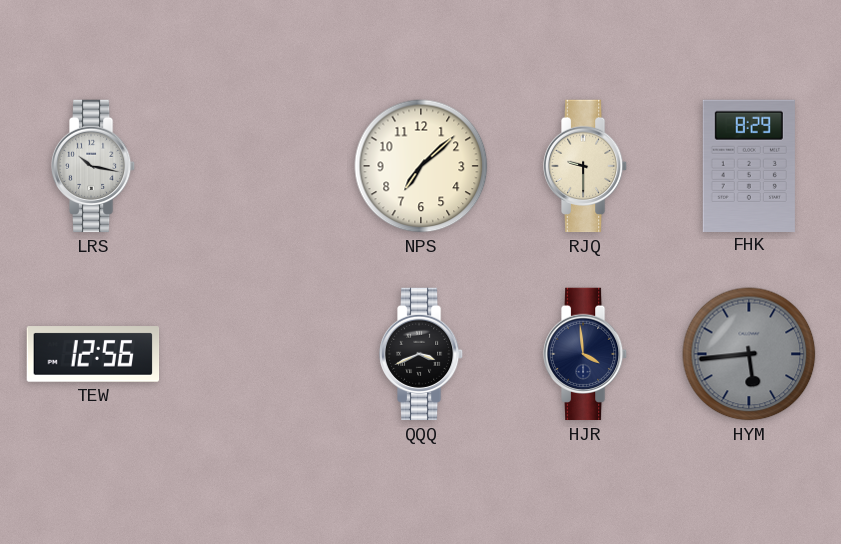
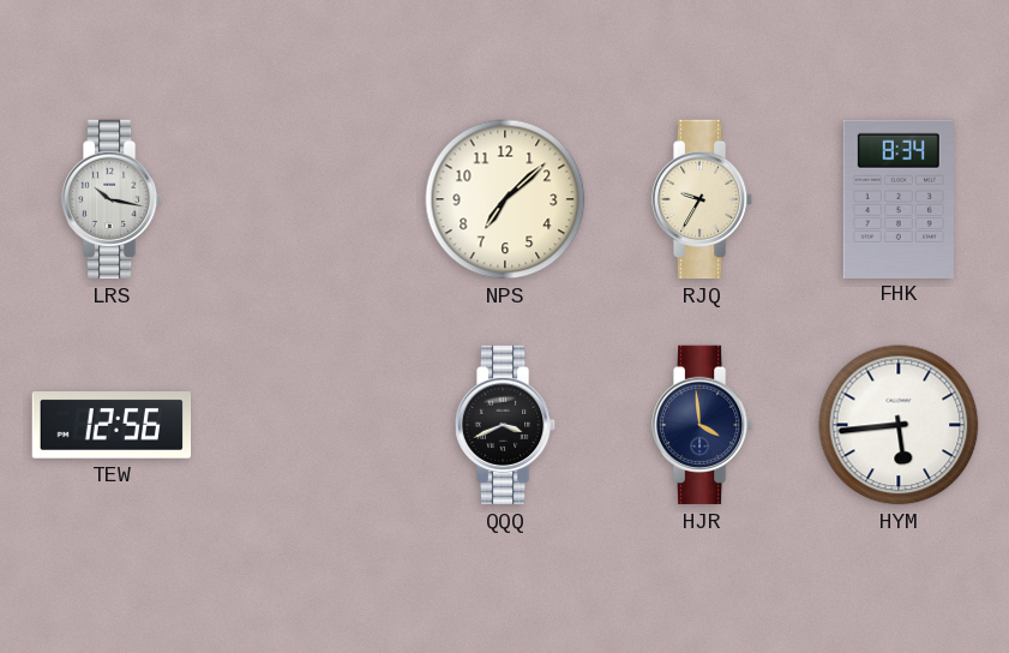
RJQ: 9:30 -> 9:35 (702, 199)
FHK: 8:29 -> 8:34 (899, 198)
HYM dial: grey -> white (899, 425)
